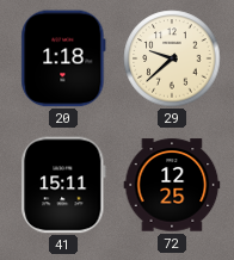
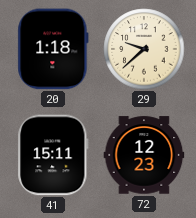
72: 12:25 -> 12:23 (144, 155)
